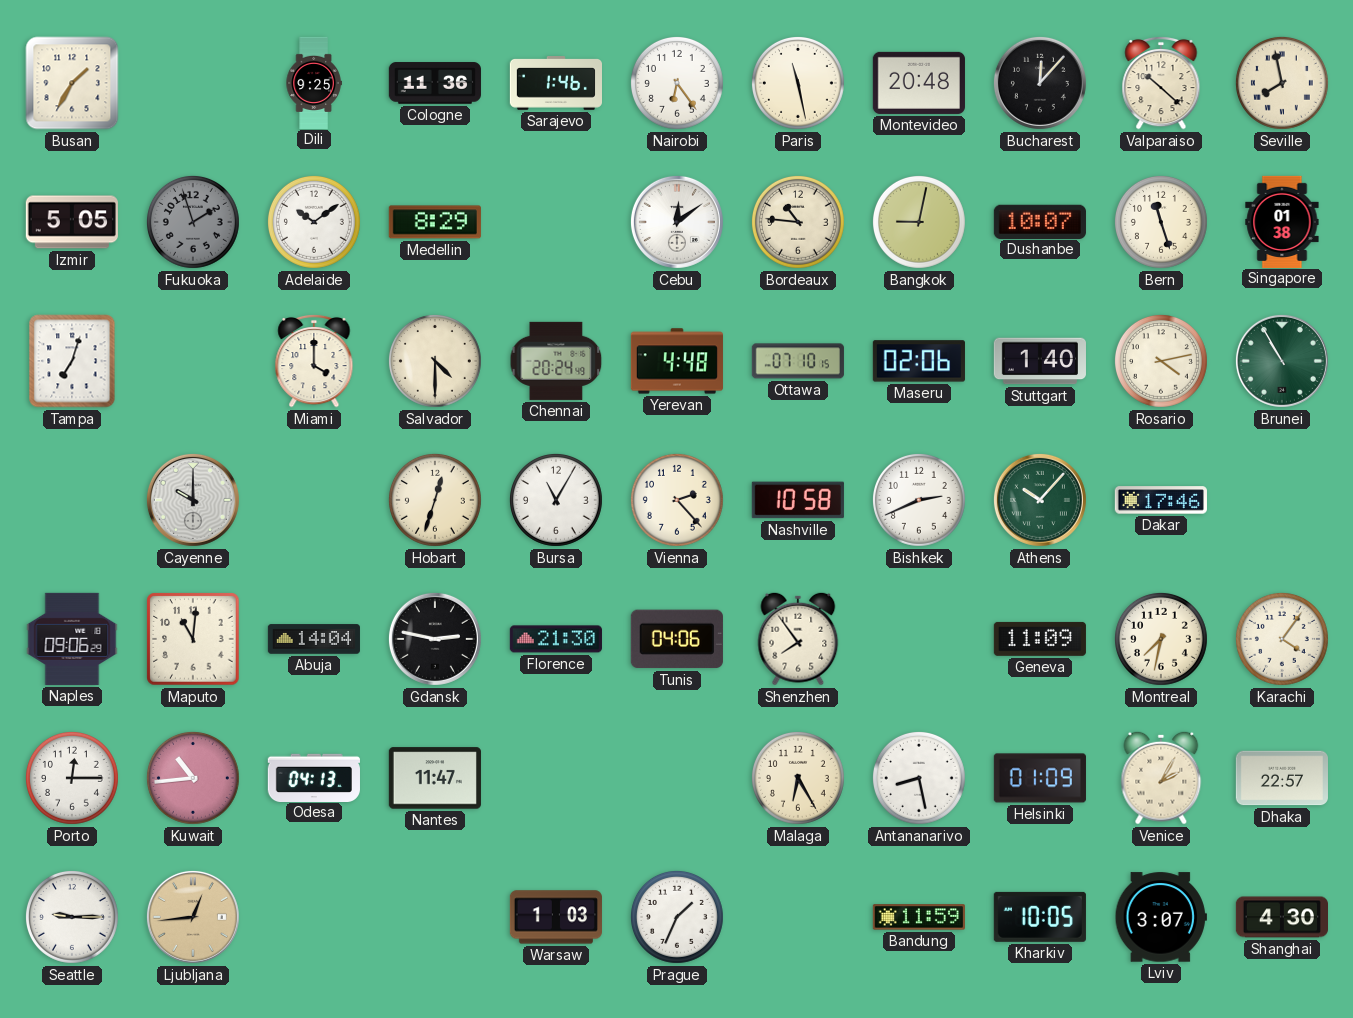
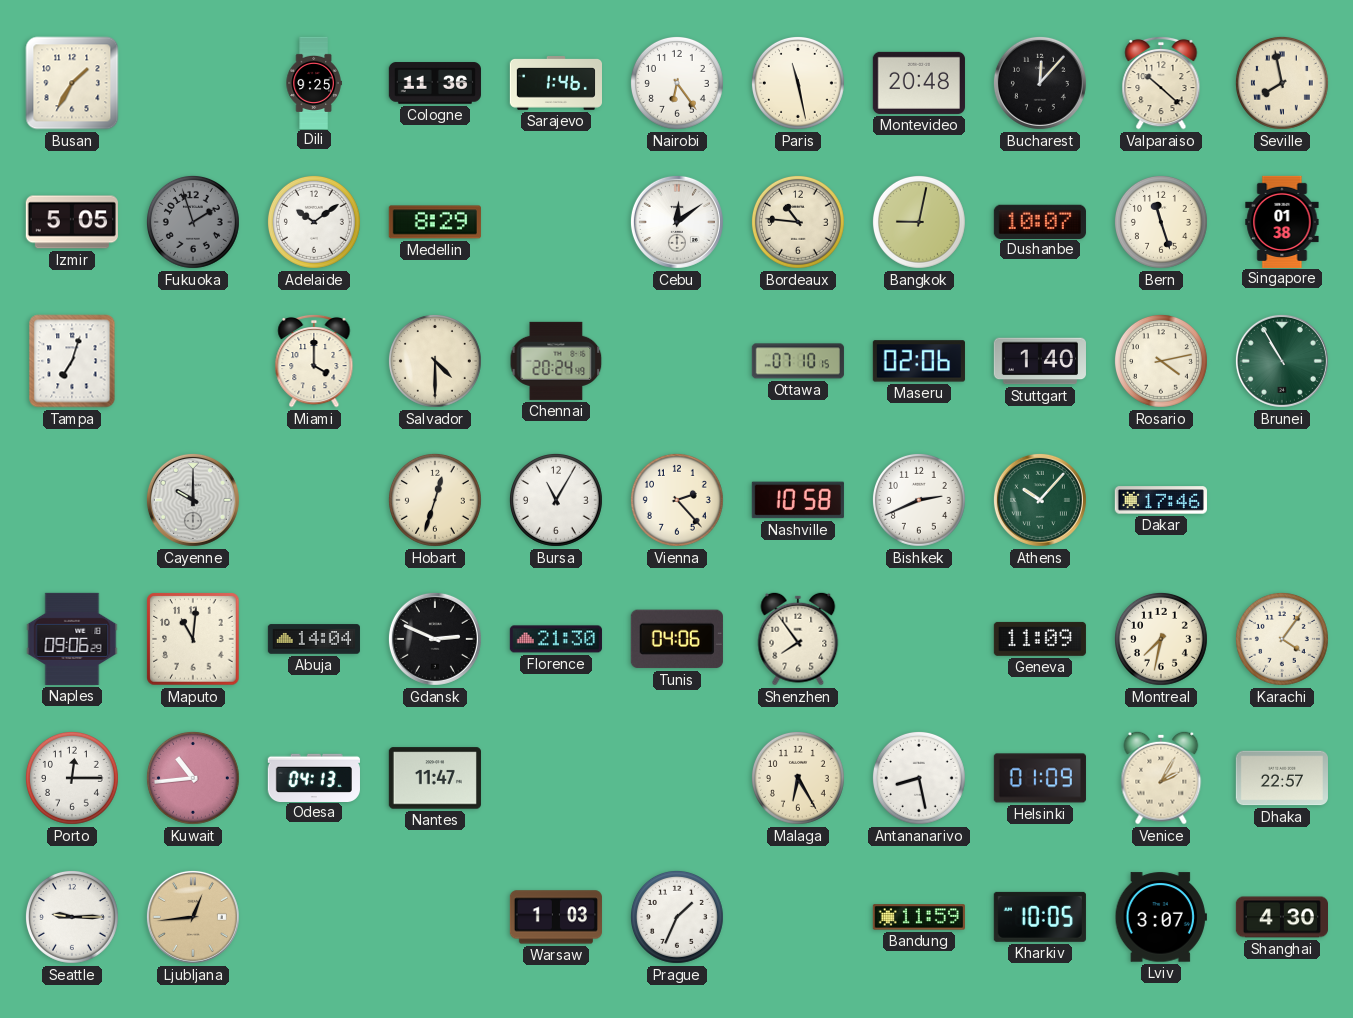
Yerevan: 4:48 -> none (677, 361)
Gdansk: 2:47 -> 2:49 (435, 639)
